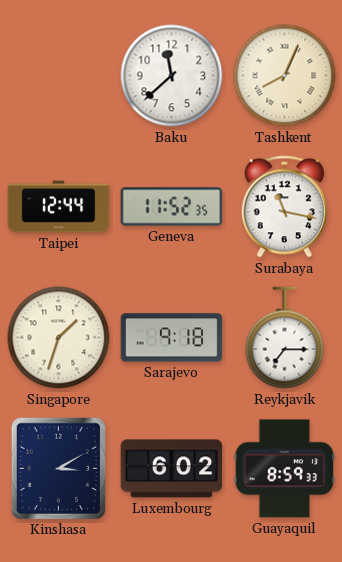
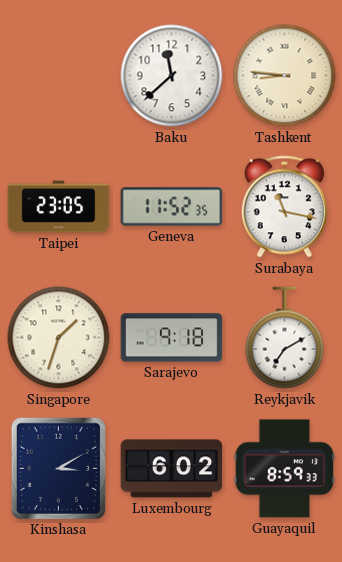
Tashkent: 8:04 -> 8:46 (285, 76)
Taipei: 12:44 -> 23:05 (59, 207)
Reykjavik: 7:15 -> 7:10 (285, 338)
